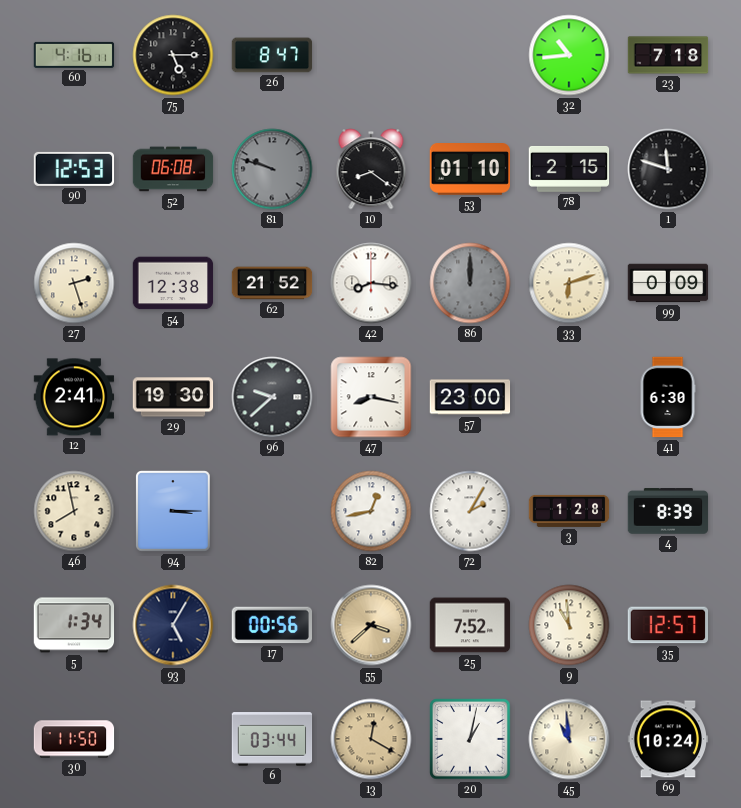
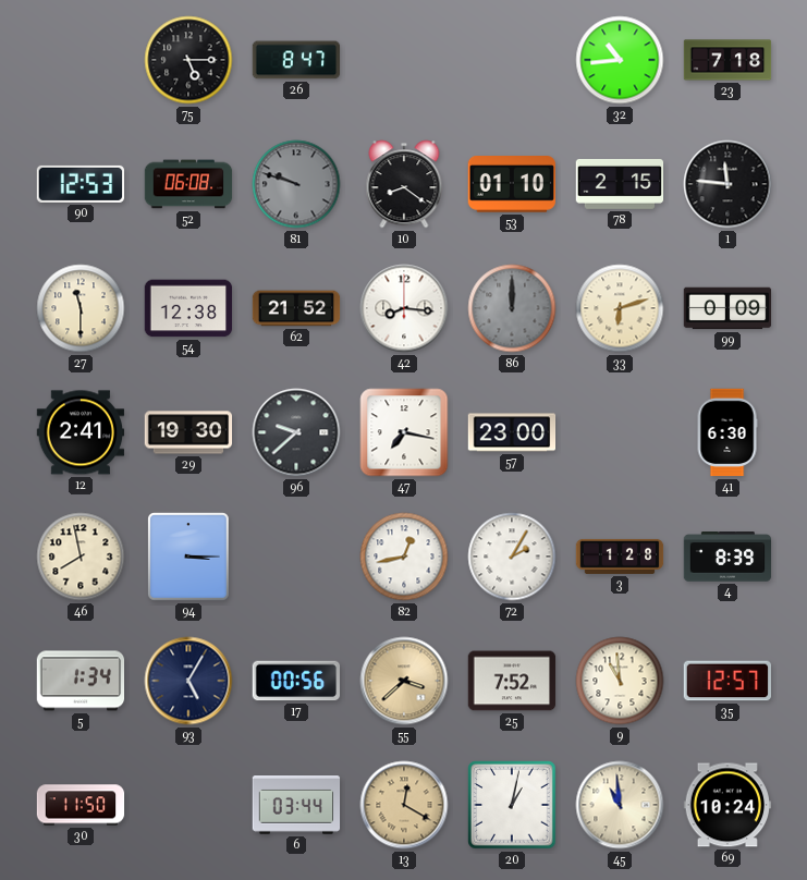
60: 4:16 -> none (74, 55)
1: 11:48 -> 11:46 (727, 184)
27: 2:27 -> 11:30 (81, 308)
47: 8:17 -> 7:17 (404, 432)
